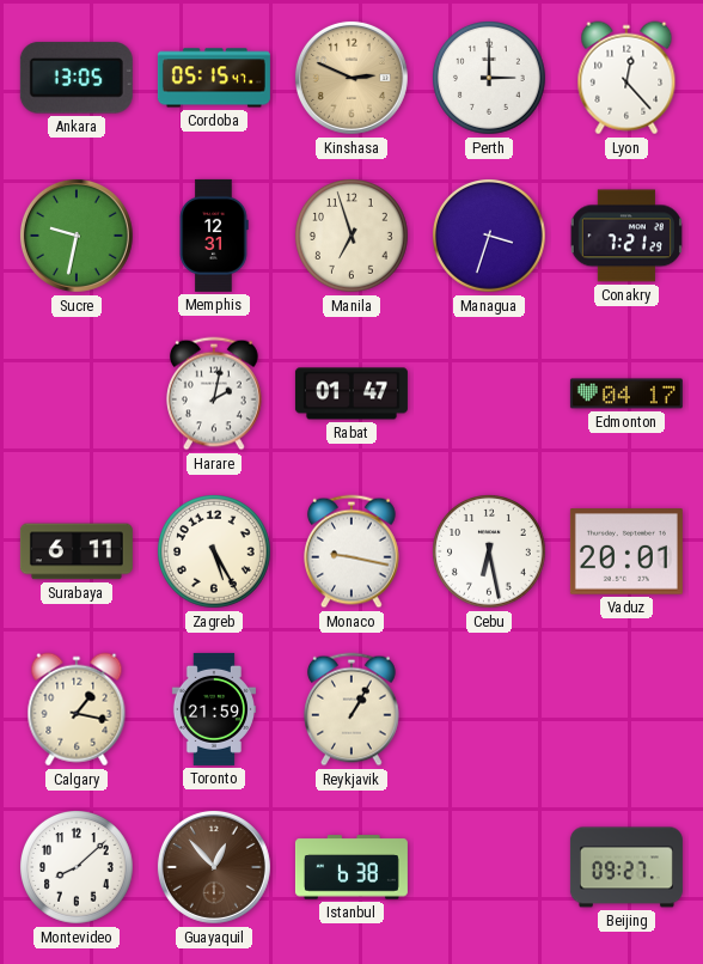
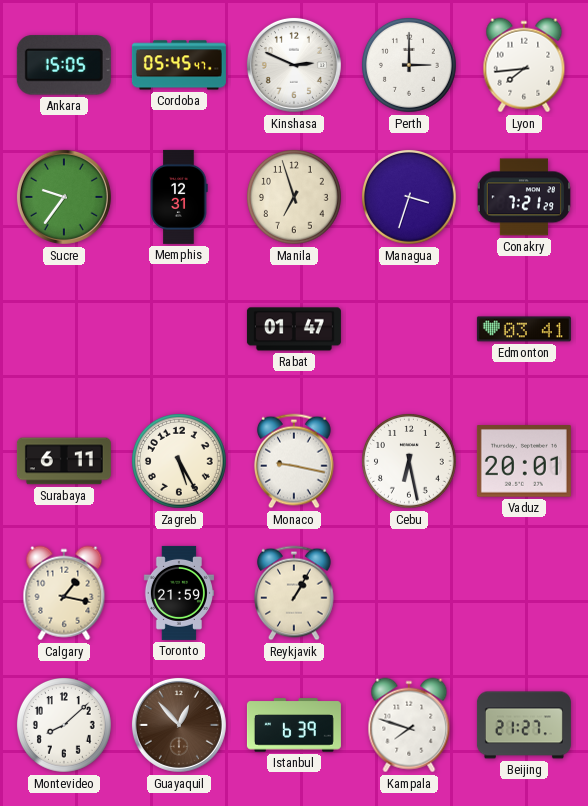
Ankara: 13:05 -> 15:05 (64, 65)
Cordoba: 05:15 -> 05:45 (179, 65)
Kinshasa dial: champagne -> white (294, 65)
Lyon: 12:23 -> 7:44 (524, 65)
Sucre: 9:32 -> 9:36 (64, 197)
Harare: 2:02 -> none (215, 393)
Edmonton: 04:17 -> 03:41 (524, 329)
Istanbul: 6:38 -> 6:39 (294, 725)
Kampala: none -> 7:48 (409, 725)
Beijing: 09:27 -> 21:27 (524, 725)
